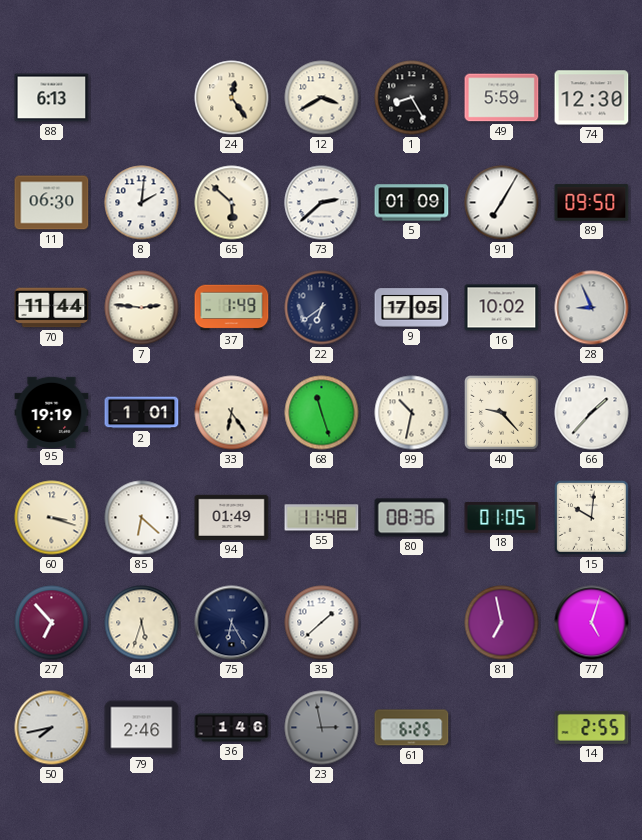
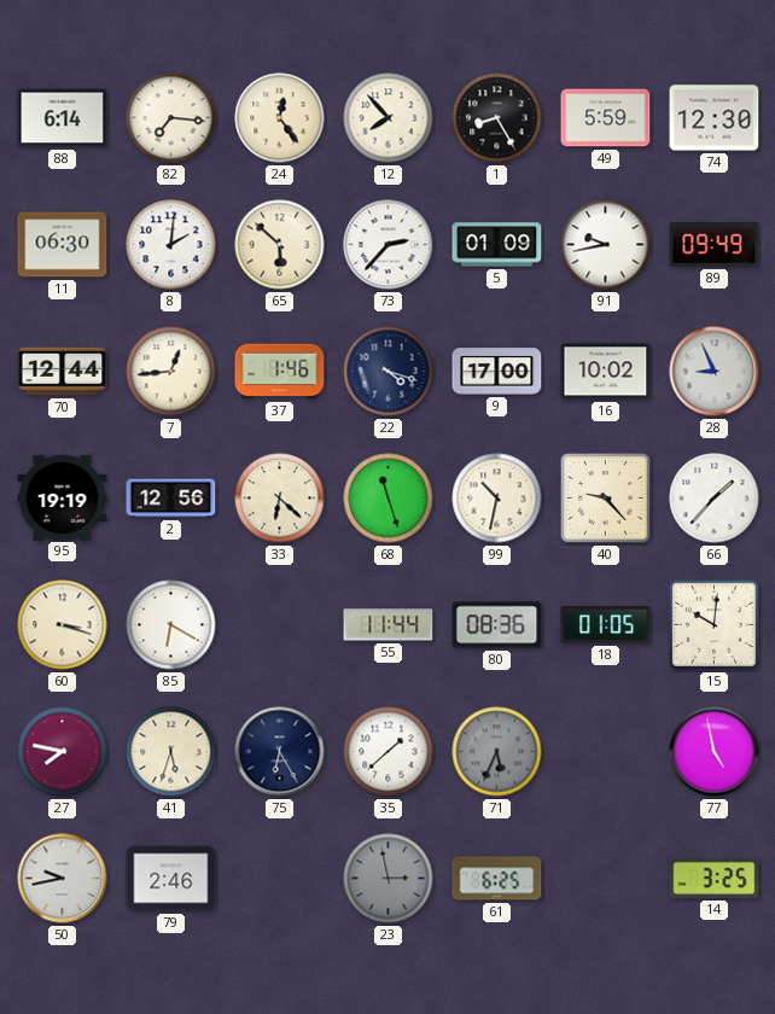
88: 6:13 -> 6:14 (63, 118)
82: none -> 7:16 (171, 118)
12: 3:40 -> 7:53 (389, 118)
73: 2:38 -> 2:37 (389, 245)
91: 7:05 -> 9:43 (606, 245)
89: 09:50 -> 09:49 (715, 245)
70: 11:44 -> 12:44 (63, 372)
7: 2:46 -> 12:44 (171, 372)
37: 1:49 -> 1:46 (280, 372)
22: 6:39 -> 4:18 (389, 372)
9: 17:05 -> 17:00 (497, 372)
2: 1:01 -> 12:56 (171, 499)
33: 6:24 -> 6:22 (280, 499)
85: 6:22 -> 6:20 (171, 625)
94: 01:49 -> none (232, 517)
55: 11:48 -> 11:44 (389, 625)
27: 6:53 -> 7:47 (63, 752)
71: none -> 5:34 (497, 752)
81: 6:58 -> none (502, 623)
77: 5:03 -> 4:58 (715, 752)
50: 7:43 -> 9:43 (63, 879)
36: 1:46 -> none (232, 728)
14: 2:55 -> 3:25 (715, 878)
